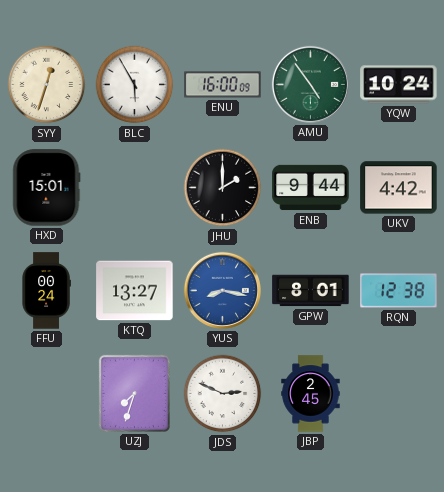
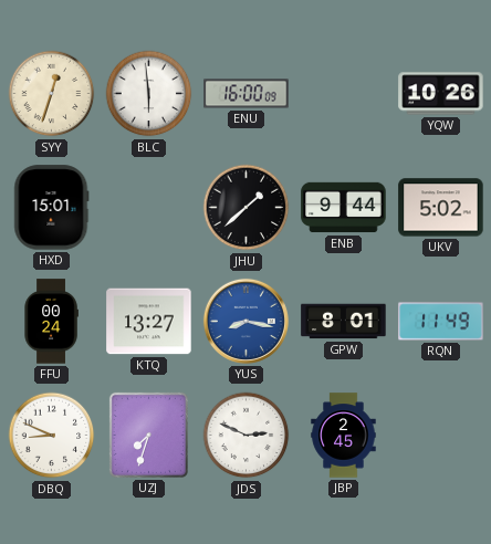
BLC: 5:55 -> 5:59 (149, 94)
AMU: 4:54 -> none (310, 84)
YQW: 10:24 -> 10:26 (441, 94)
JHU: 2:00 -> 1:38 (247, 208)
UKV: 4:42 -> 5:02 (441, 208)
RQN: 12:38 -> 11:49 (441, 322)
DBQ: none -> 8:49 (52, 436)
